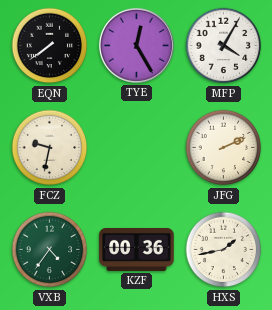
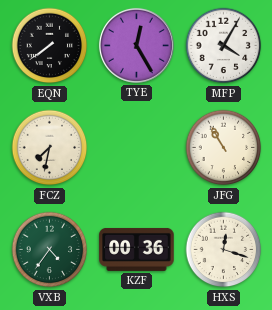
FCZ: 9:32 -> 7:32 (50, 148)
JFG: 2:11 -> 10:55 (224, 148)
HXS: 1:43 -> 12:18 (224, 250)
